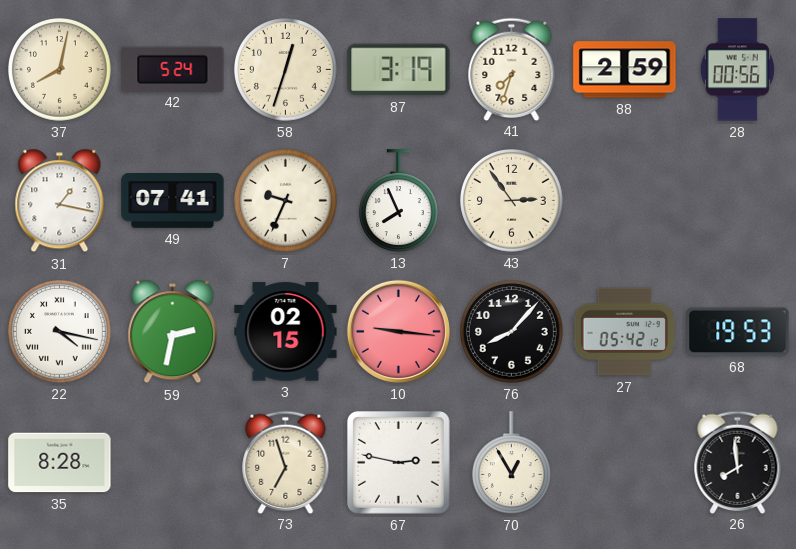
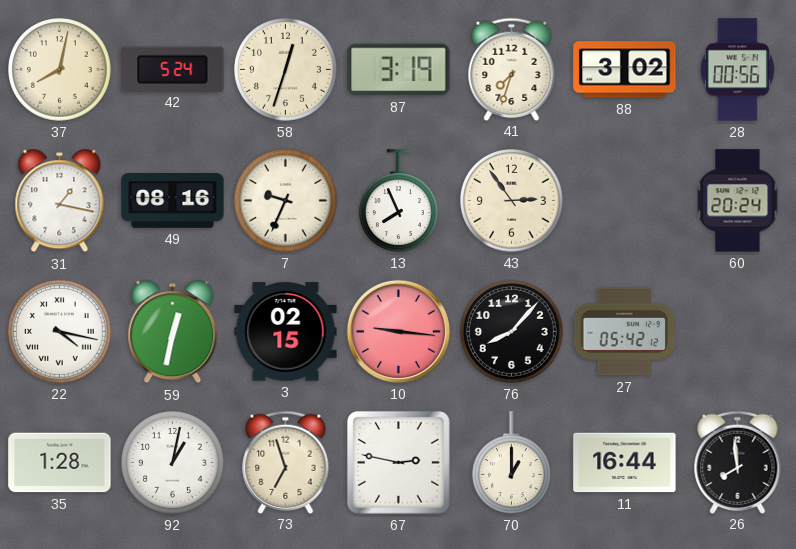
88: 2:59 -> 3:02 (625, 70)
49: 07:41 -> 08:16 (173, 201)
60: none -> 20:24 (738, 201)
59: 2:32 -> 12:32 (173, 332)
68: 19:53 -> none (738, 332)
35: 8:28 -> 1:28 (60, 463)
92: none -> 1:02 (173, 463)
70: 12:55 -> 1:00 (511, 463)
11: none -> 16:44 (625, 463)
